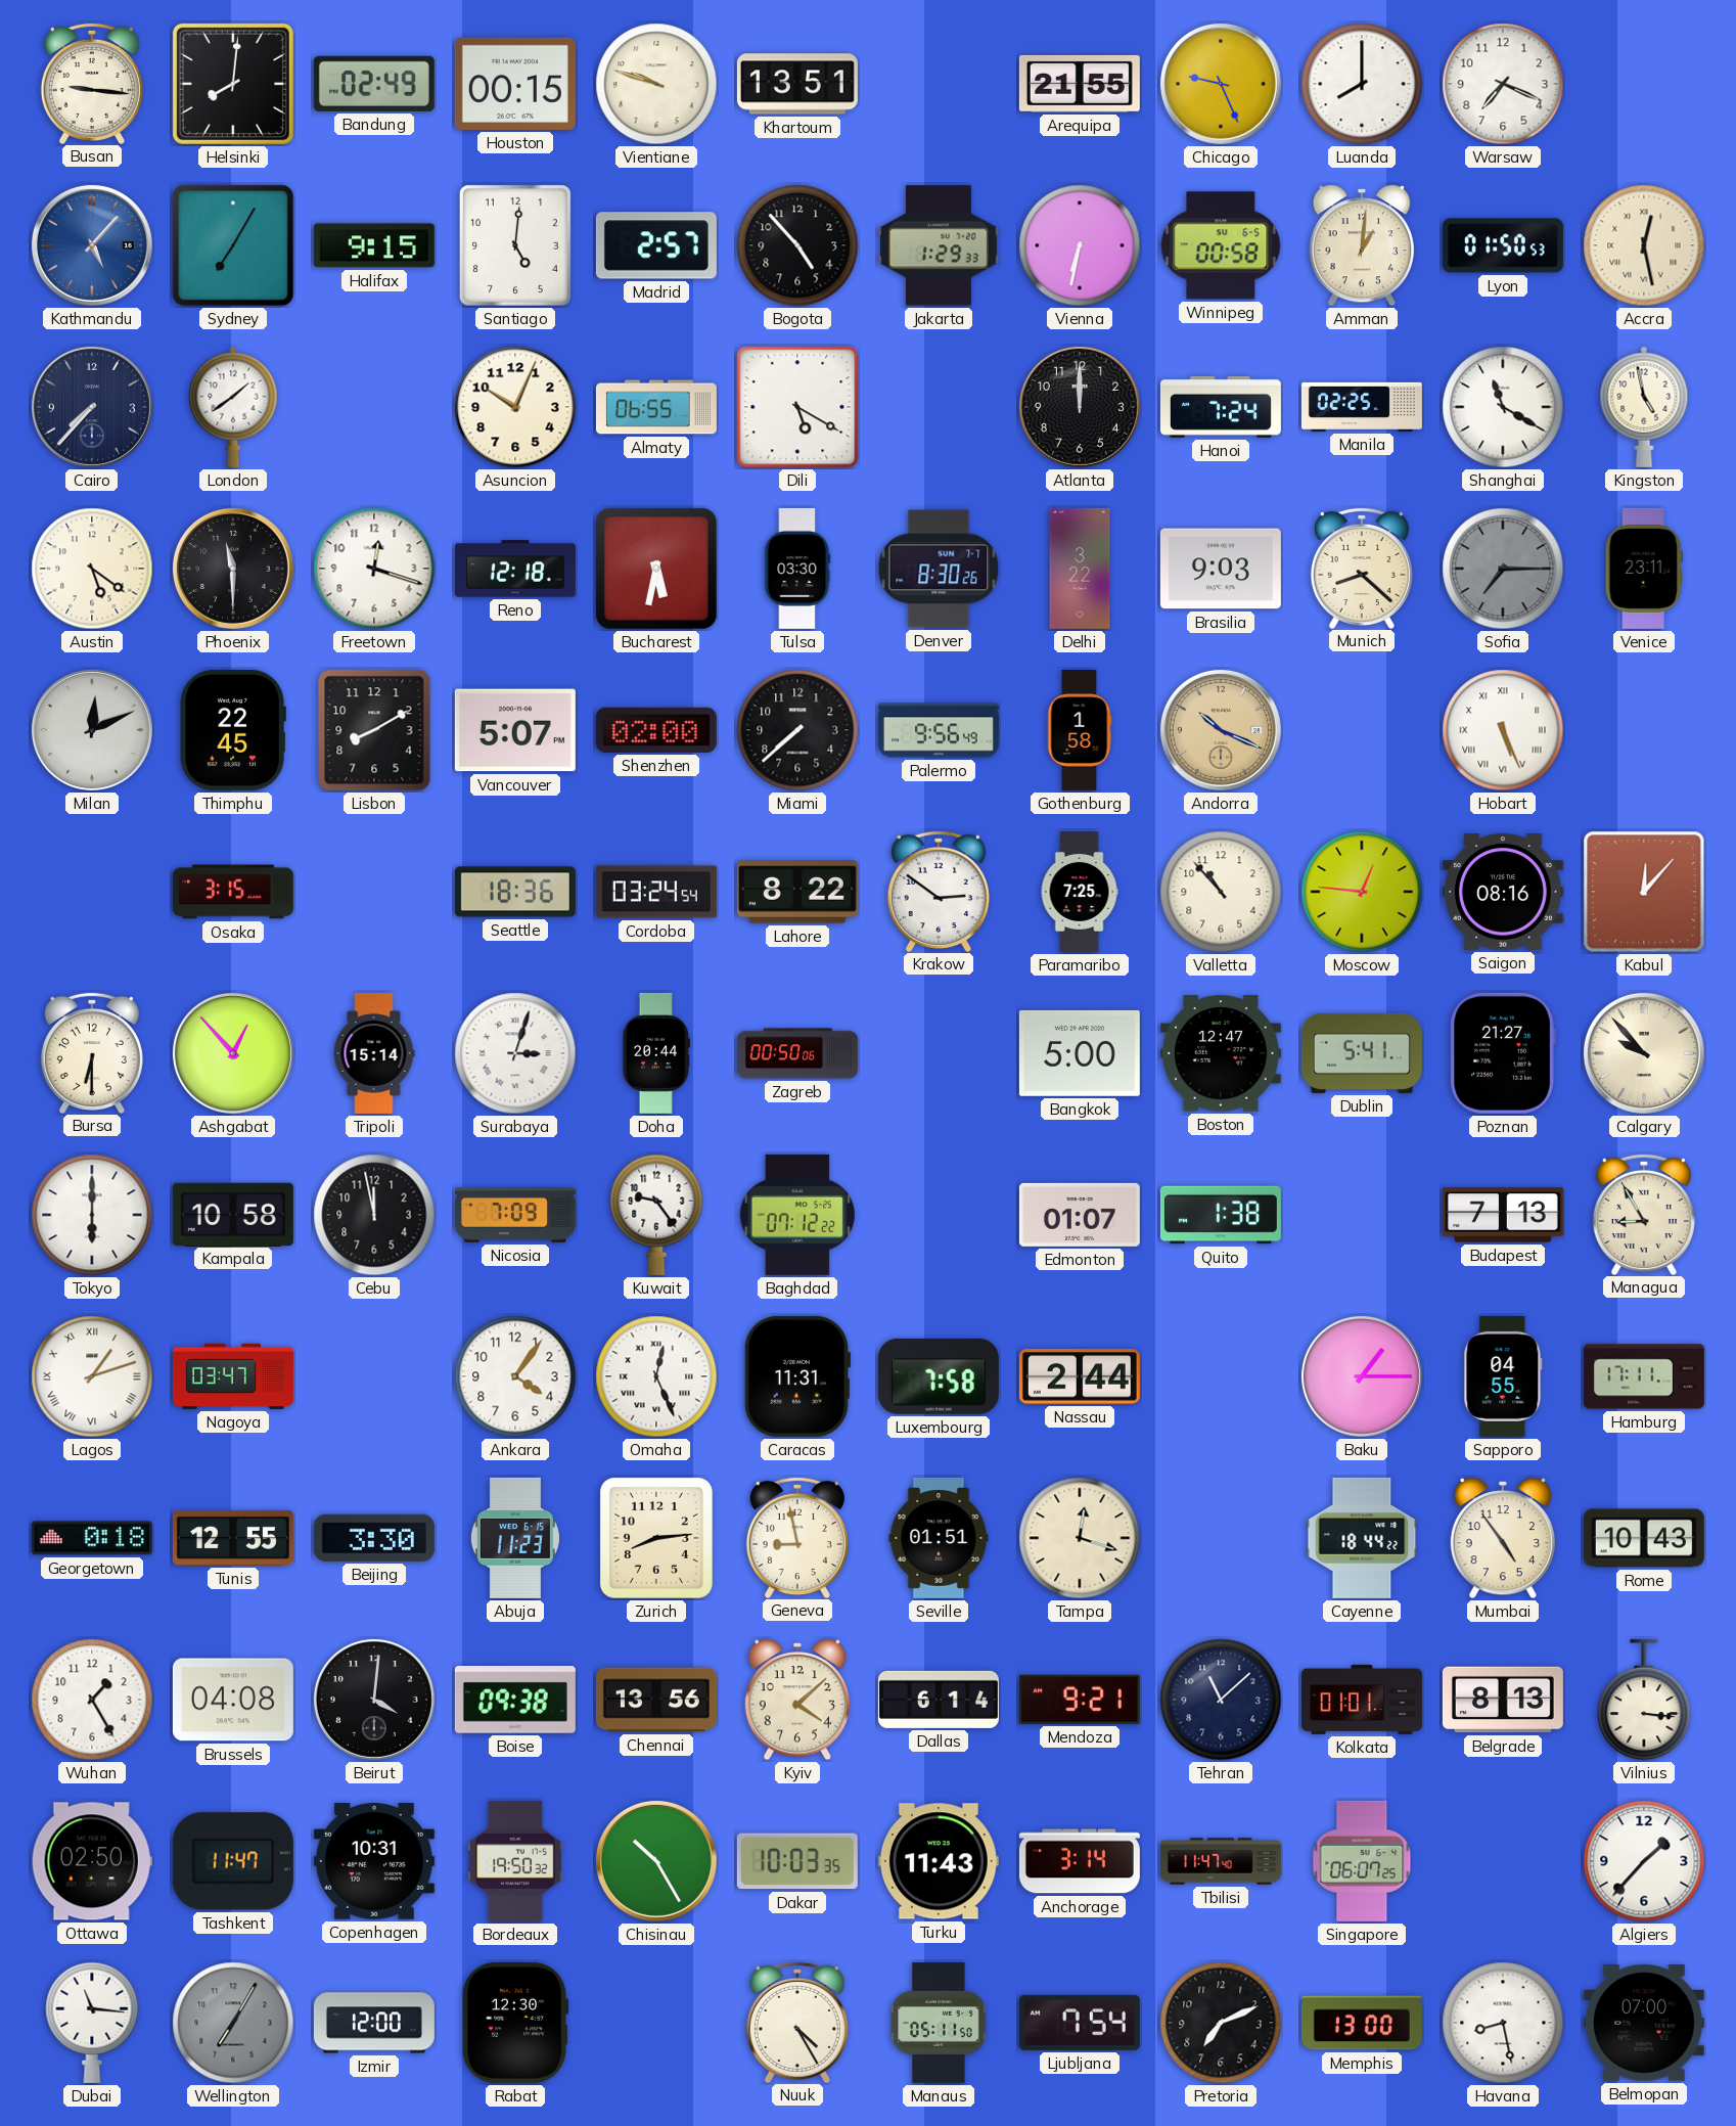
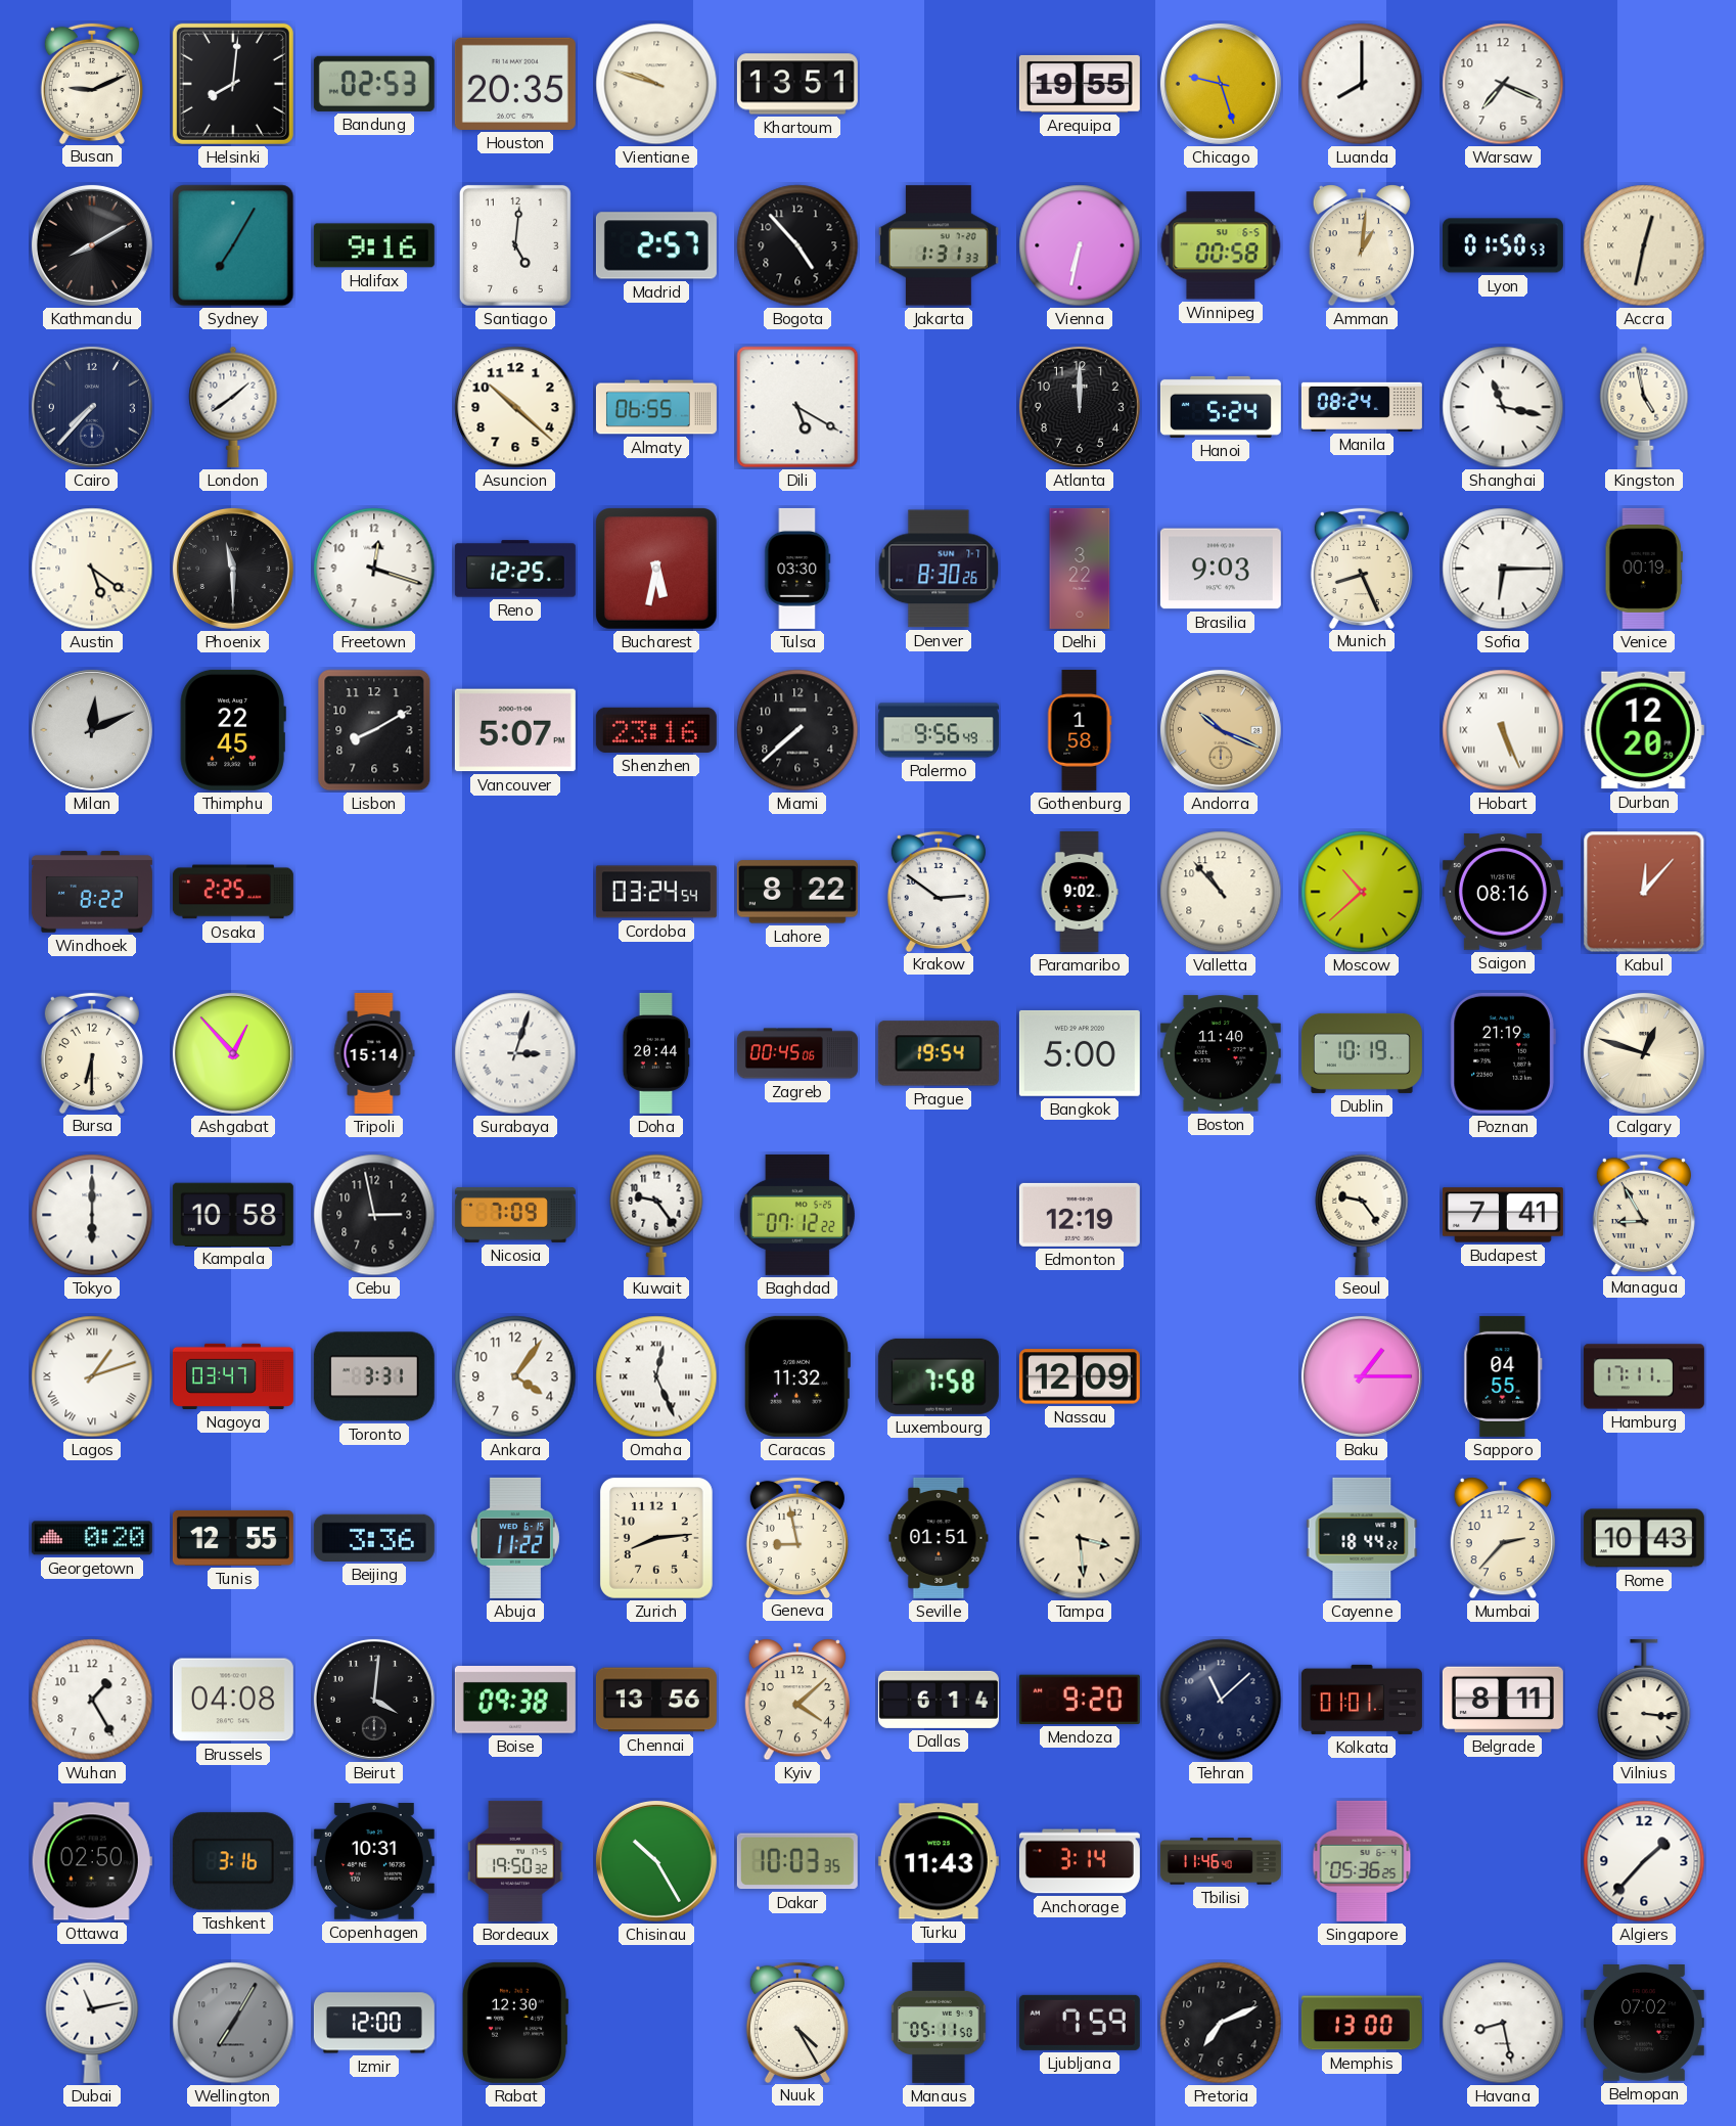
Busan: 9:16 -> 9:11 (92, 83)
Bandung: 02:49 -> 02:53 (374, 84)
Houston: 00:15 -> 20:35 (515, 84)
Arequipa: 21:55 -> 19:55 (1080, 84)
Chicago: 9:26 -> 9:27 (1221, 84)
Kathmandu: 5:07 -> 8:10 (92, 245)
Kathmandu dial: blue -> black (92, 245)
Halifax: 9:15 -> 9:16 (374, 245)
Jakarta: 1:29 -> 1:31 (939, 245)
Accra: 12:28 -> 12:32 (1644, 245)
Asuncion: 10:04 -> 10:22 (515, 407)
Hanoi: 7:24 -> 5:24 (1221, 407)
Manila: 02:25 -> 08:24 (1362, 407)
Shanghai: 11:20 -> 11:17 (1503, 407)
Reno: 12:18 -> 12:25 (515, 569)
Munich: 8:22 -> 8:26 (1362, 568)
Sofia: 7:15 -> 6:15 (1503, 569)
Sofia dial: grey -> white (1503, 569)
Venice: 23:11 -> 00:19 (1644, 569)
Shenzhen: 02:00 -> 23:16 (656, 730)
Durban: none -> 12:20 (1644, 730)
Windhoek: none -> 8:22 (92, 892)
Osaka: 3:15 -> 2:25 (233, 892)
Seattle: 18:36 -> none (515, 892)
Paramaribo: 7:25 -> 9:02 (1080, 892)
Moscow: 12:46 -> 10:38 (1362, 892)
Zagreb: 00:50 -> 00:45 (797, 1053)
Prague: none -> 19:54 (939, 1053)
Boston: 12:47 -> 11:40 (1221, 1053)
Dublin: 5:41 -> 10:19 (1362, 1053)
Poznan: 21:27 -> 21:19 (1503, 1053)
Calgary: 9:53 -> 12:48 (1644, 1053)
Cebu: 11:58 -> 2:58 (374, 1215)
Edmonton: 01:07 -> 12:19 (1080, 1215)
Quito: 1:38 -> none (1221, 1215)
Seoul: none -> 9:24 (1362, 1215)
Budapest: 7:13 -> 7:41 (1503, 1215)
Toronto: none -> 3:31 (374, 1376)
Caracas: 11:31 -> 11:32 (796, 1376)
Nassau: 2:44 -> 12:09 (1080, 1376)
Georgetown: 0:18 -> 0:20 (92, 1538)
Beijing: 3:30 -> 3:36 (374, 1538)
Abuja: 11:23 -> 11:22 (515, 1538)
Tampa: 12:18 -> 3:29 (1080, 1538)
Mumbai: 4:54 -> 2:37 (1502, 1538)
Mendoza: 9:21 -> 9:20 (1080, 1700)
Belgrade: 8:13 -> 8:11 (1503, 1700)
Tashkent: 11:47 -> 3:16 (233, 1861)
Tbilisi: 11:47 -> 11:46 (1221, 1861)
Singapore: 06:07 -> 05:36 (1362, 1861)
Dubai: 11:16 -> 11:13 (92, 2023)
Ljubljana: 7:54 -> 7:59 (1080, 2023)
Belmopan: 07:00 -> 07:02 (1644, 2024)
